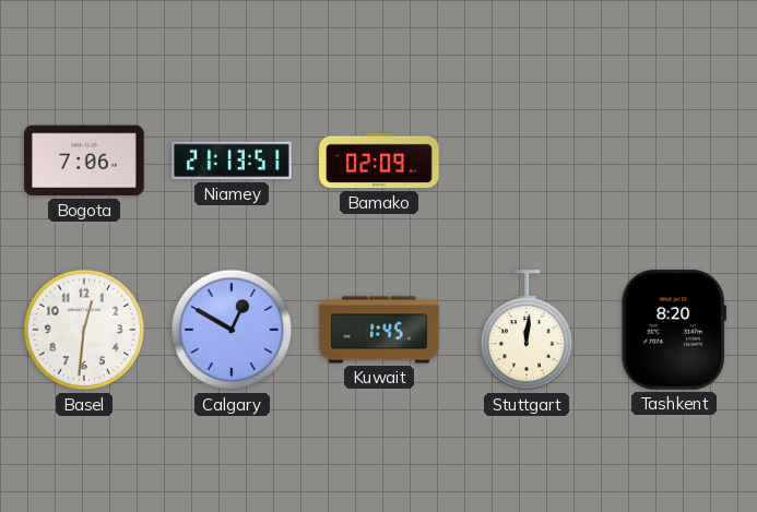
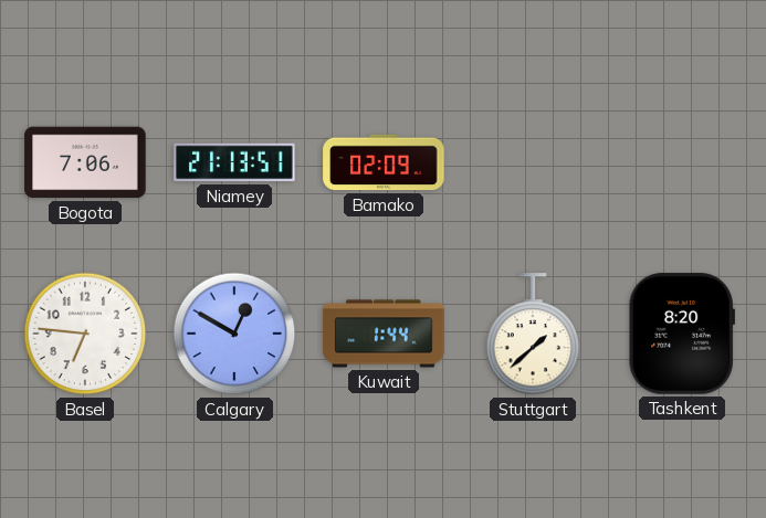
Basel: 12:31 -> 6:46 (85, 334)
Kuwait: 1:45 -> 1:44 (384, 334)
Stuttgart: 12:01 -> 1:38 (533, 335)
